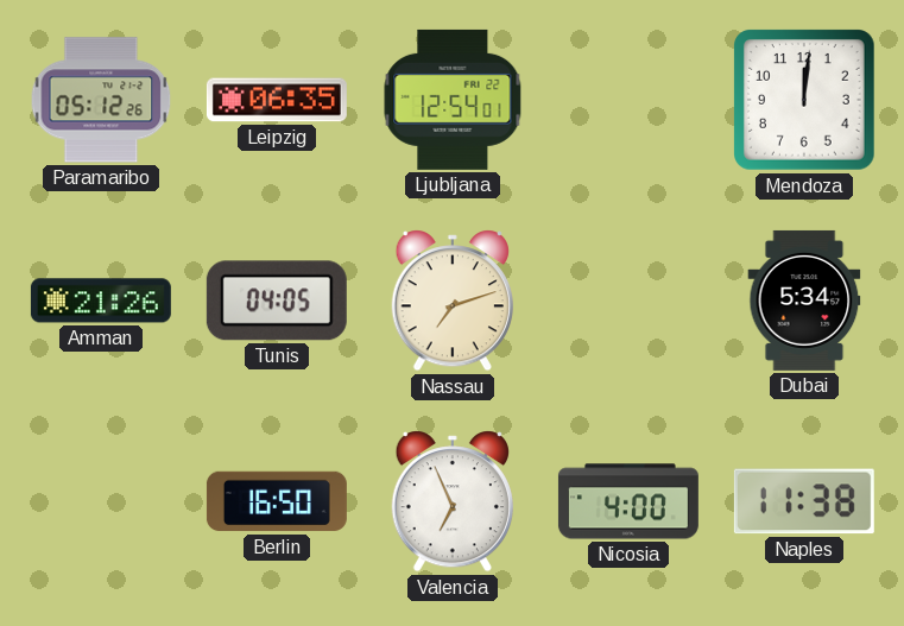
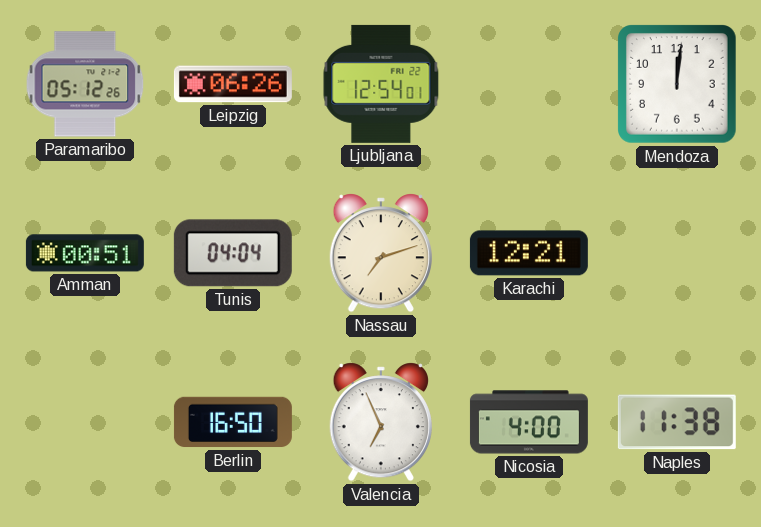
Leipzig: 06:35 -> 06:26 (233, 84)
Amman: 21:26 -> 00:51 (85, 253)
Tunis: 04:05 -> 04:04 (233, 253)
Karachi: none -> 12:21 (529, 253)
Dubai: 5:34 -> none (804, 301)
